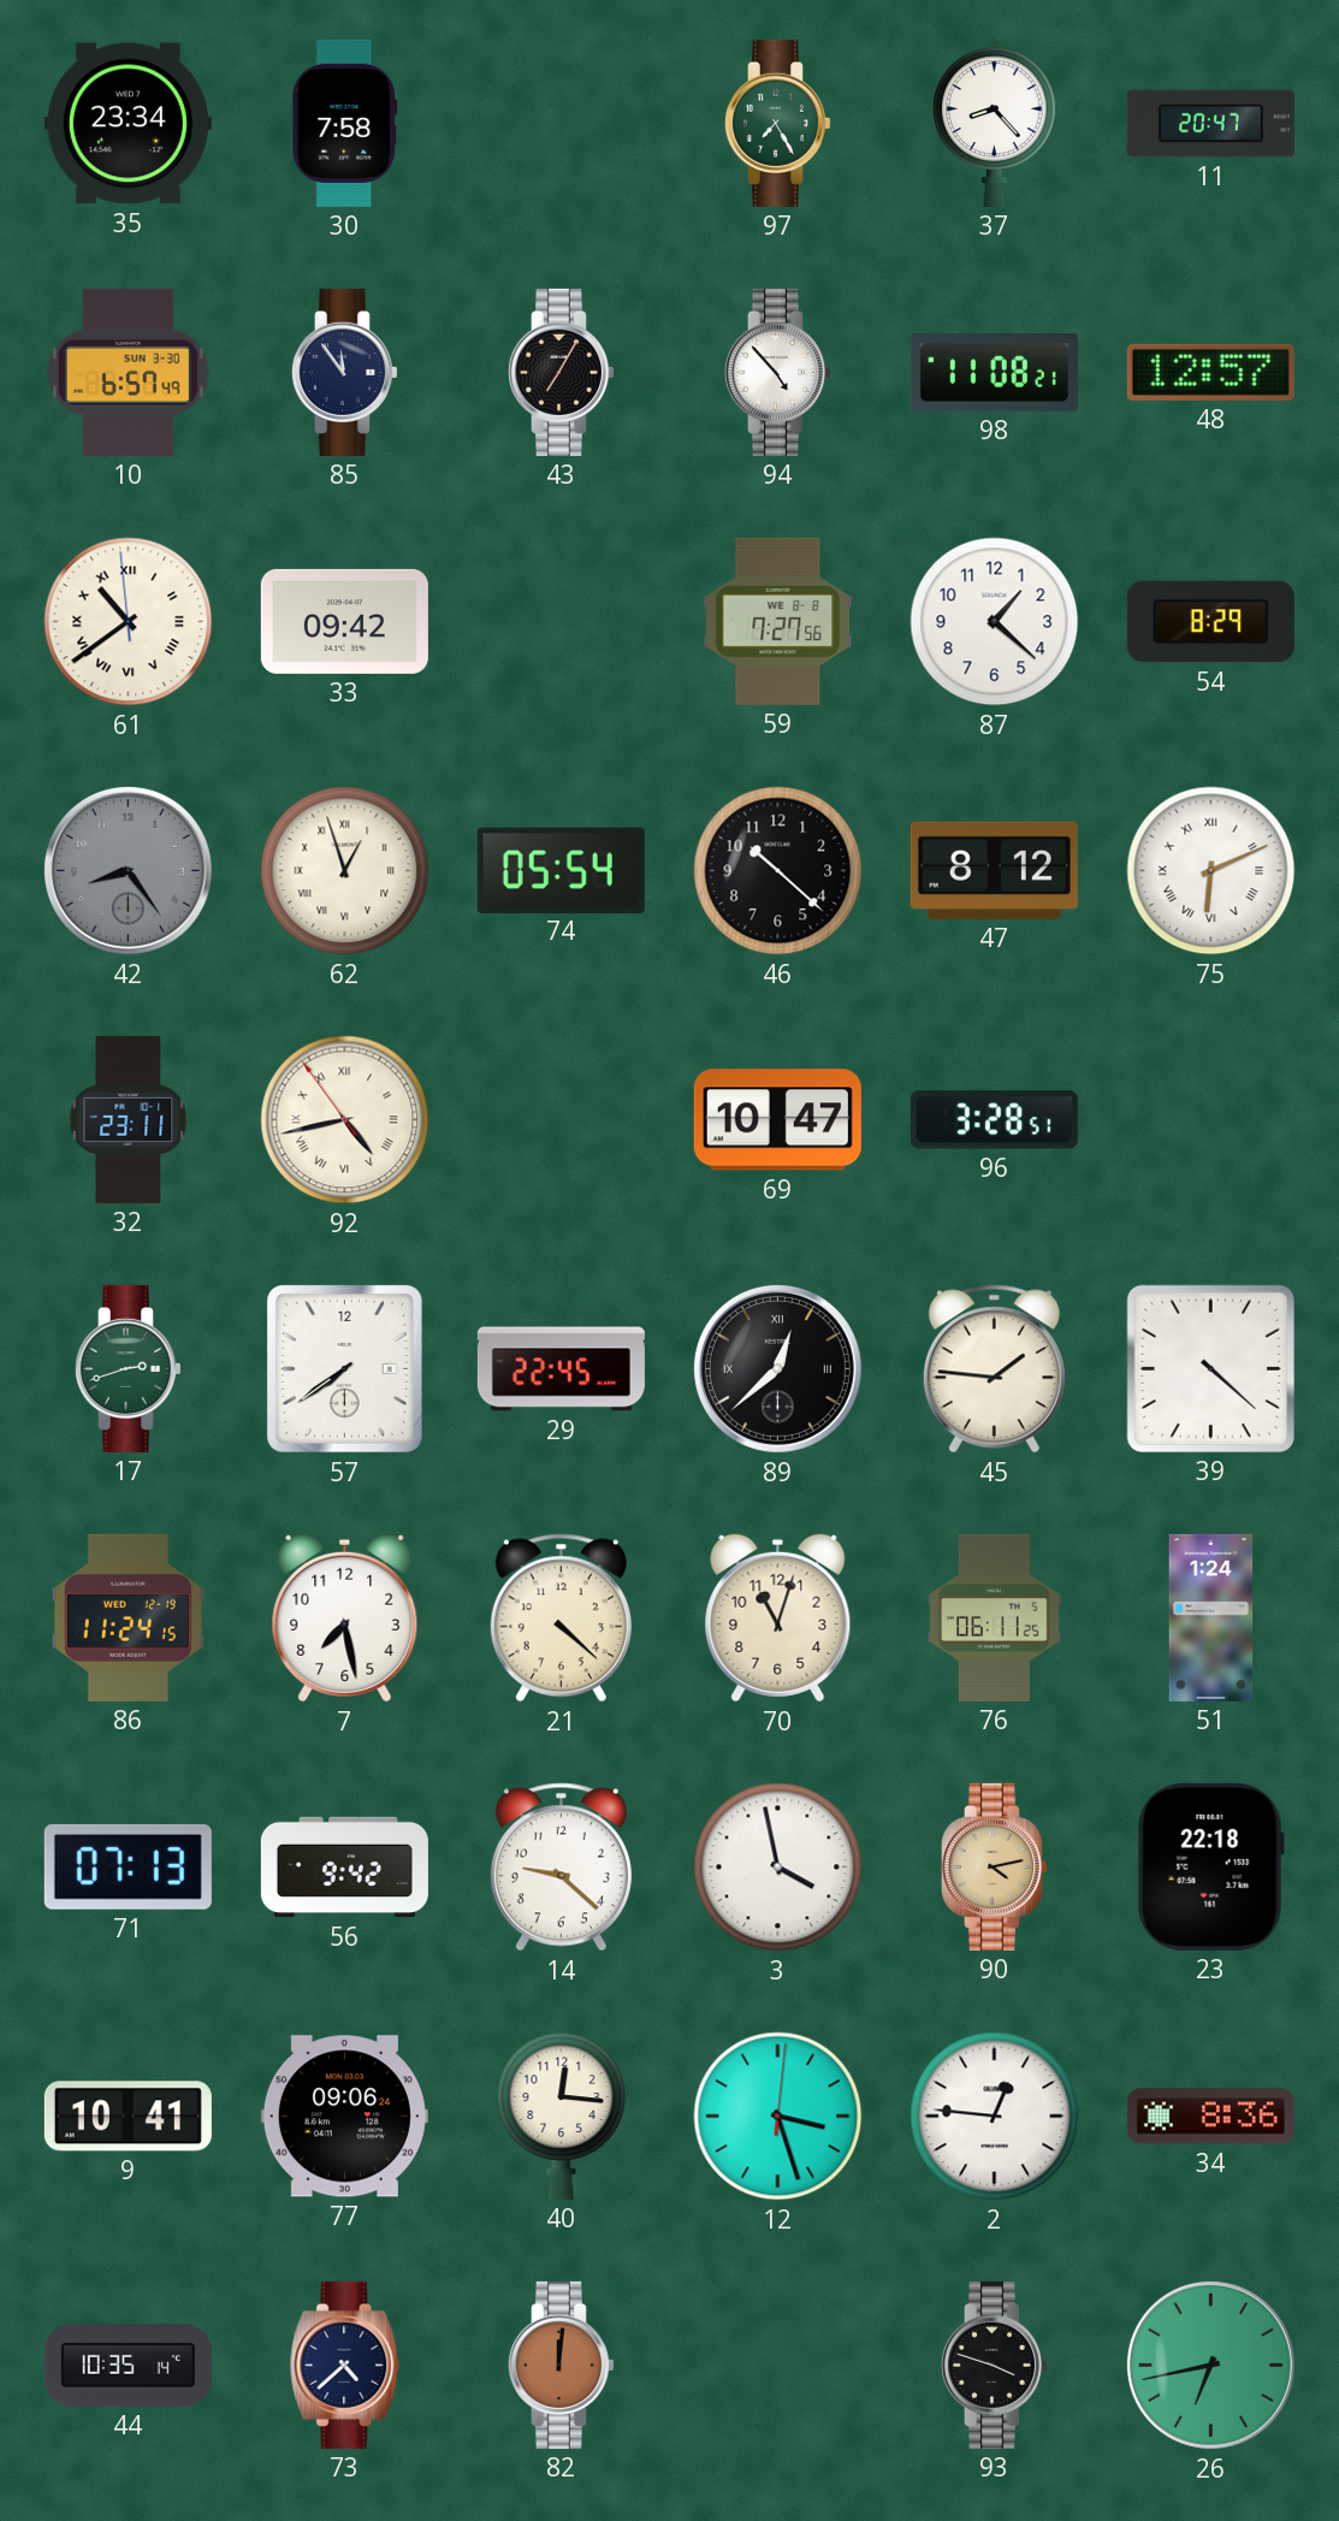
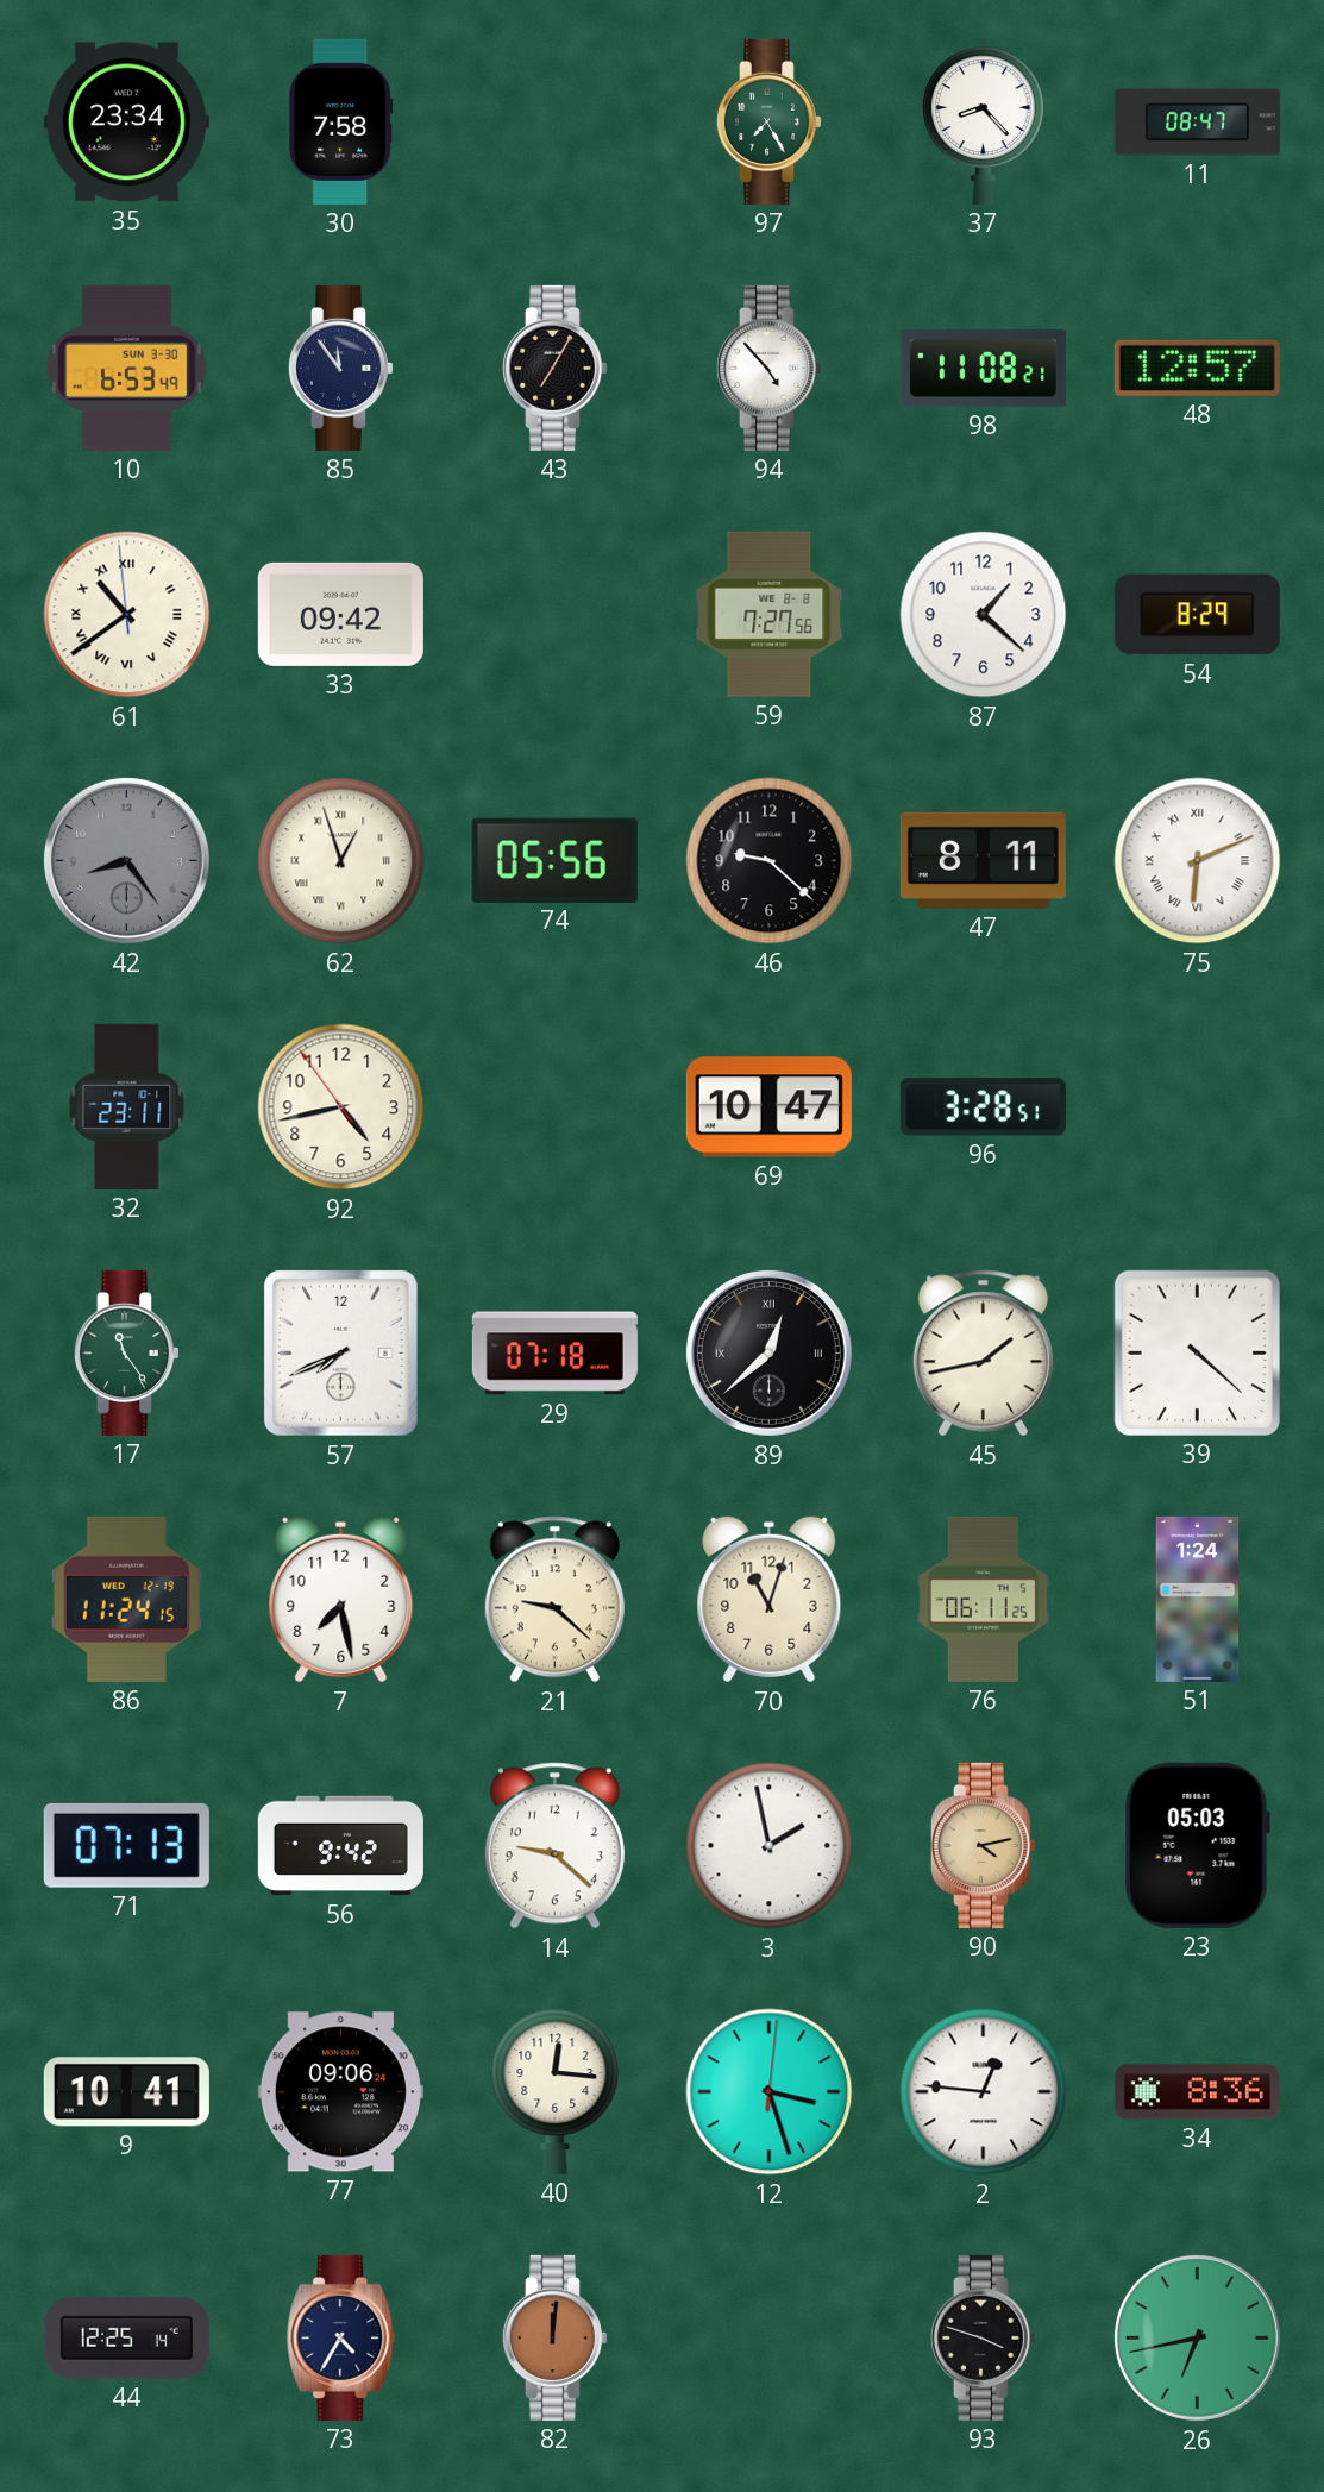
11: 20:47 -> 08:47 (1197, 123)
10: 6:57 -> 6:53 (126, 368)
74: 05:54 -> 05:56 (554, 860)
46: 10:22 -> 9:22 (770, 861)
47: 8:12 -> 8:11 (983, 860)
92 numerals: Roman -> Arabic (341, 1107)
17: 2:42 -> 11:24 (126, 1352)
57: 7:39 -> 7:41 (341, 1354)
29: 22:45 -> 07:18 (554, 1354)
45: 1:46 -> 1:43 (983, 1354)
21: 4:22 -> 9:22 (554, 1600)
3: 3:58 -> 1:58 (770, 1846)
23: 22:18 -> 05:03 (1197, 1845)
44: 10:35 -> 12:25 (126, 2339)
73: 4:38 -> 4:35 (341, 2337)
